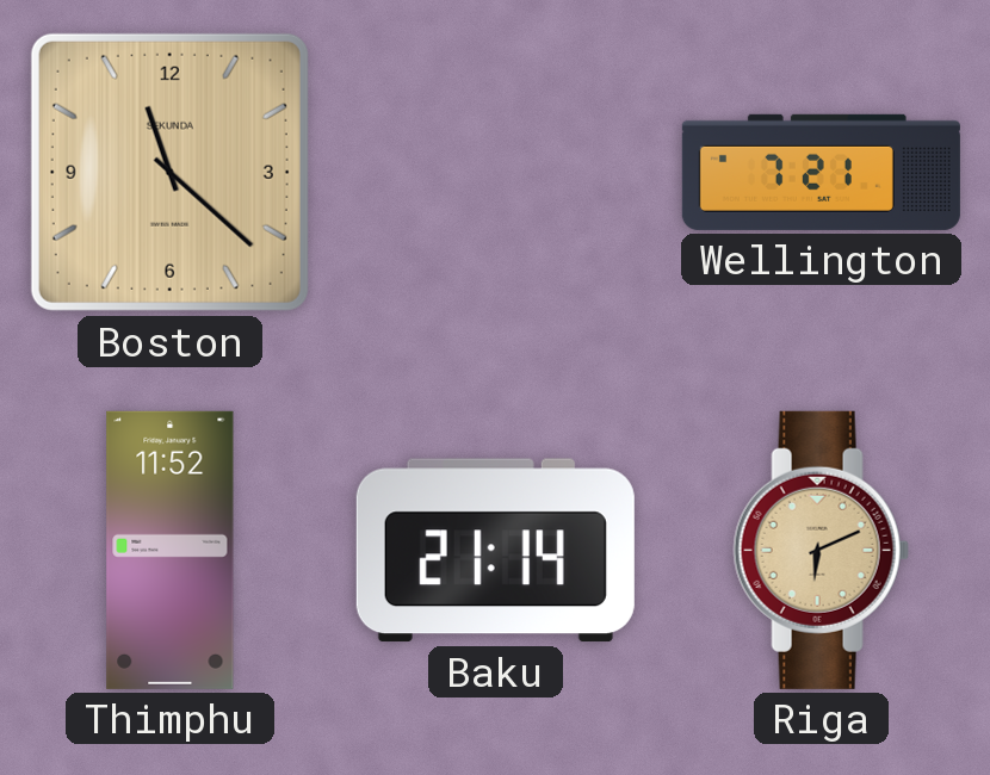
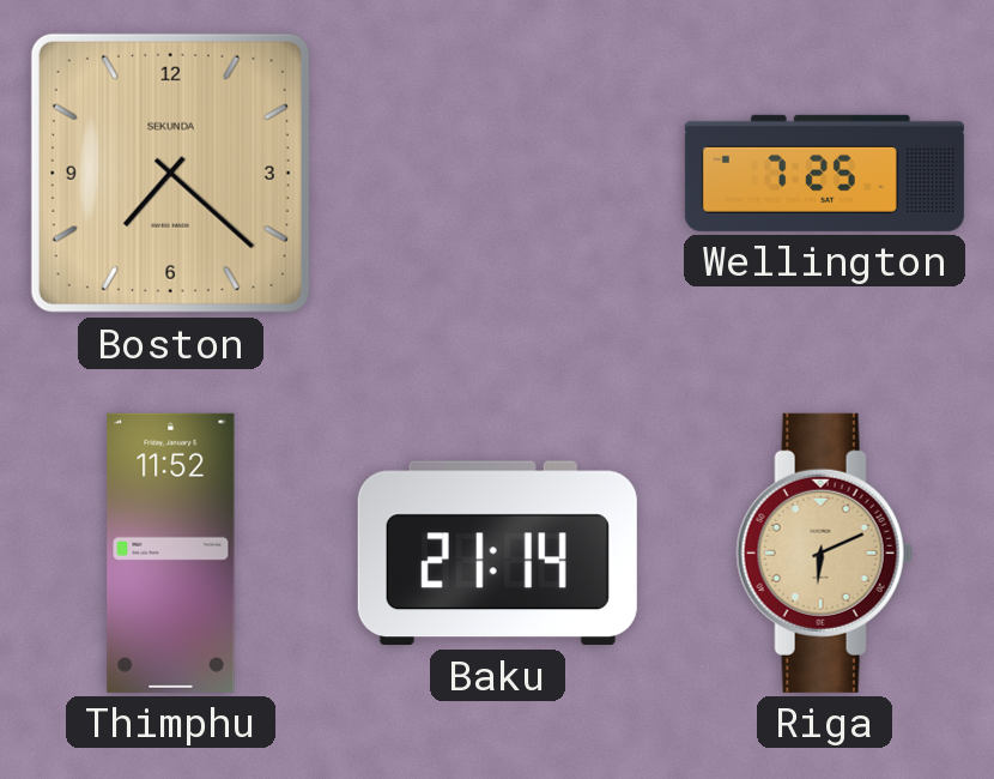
Boston: 11:22 -> 7:22 (170, 173)
Wellington: 7:21 -> 7:25 (824, 173)
